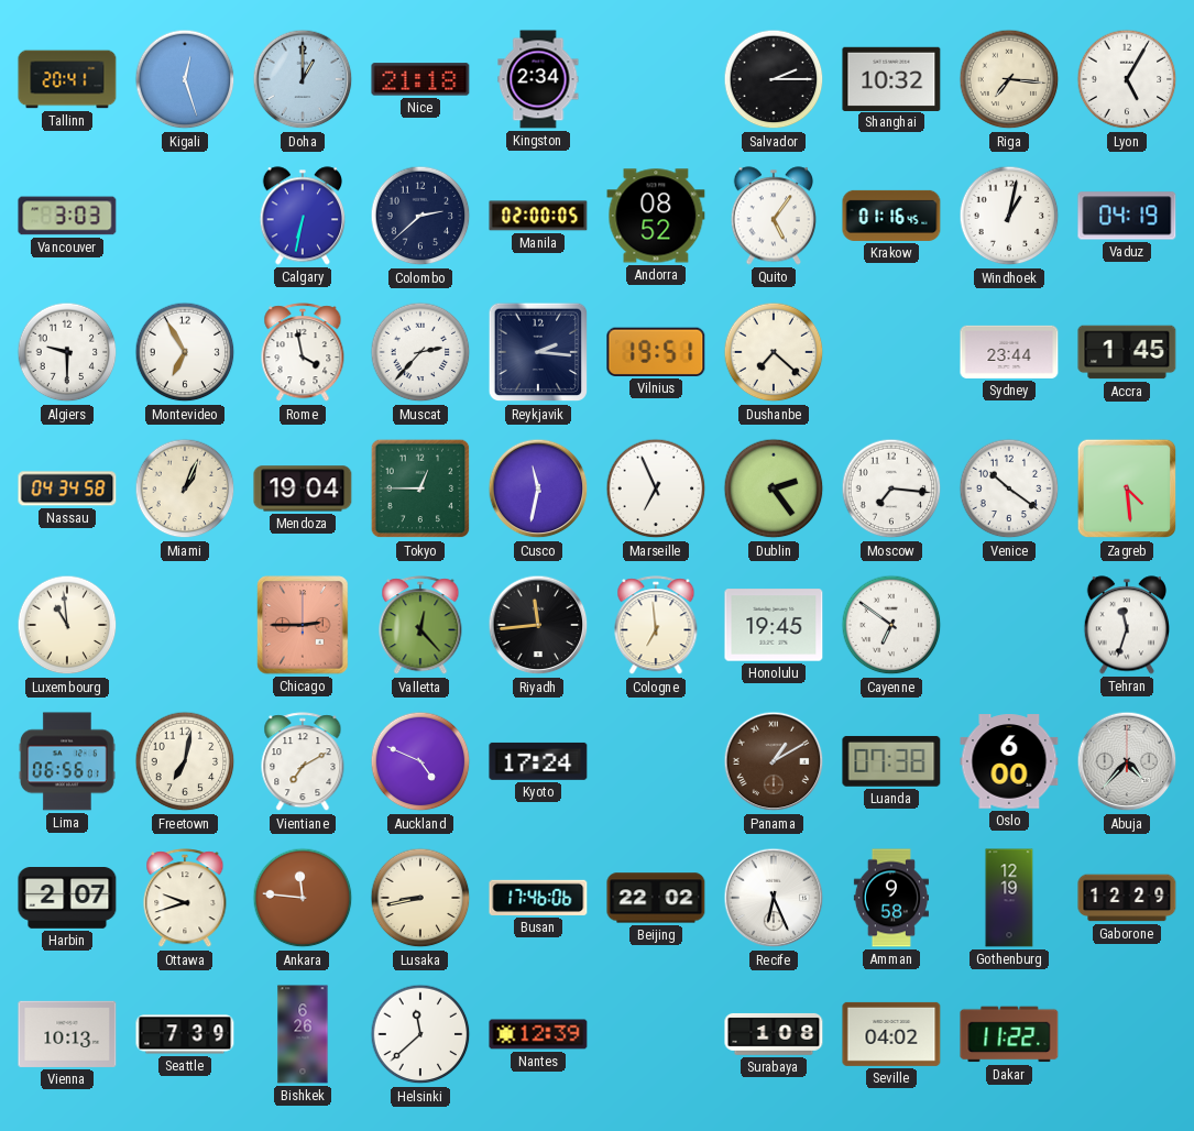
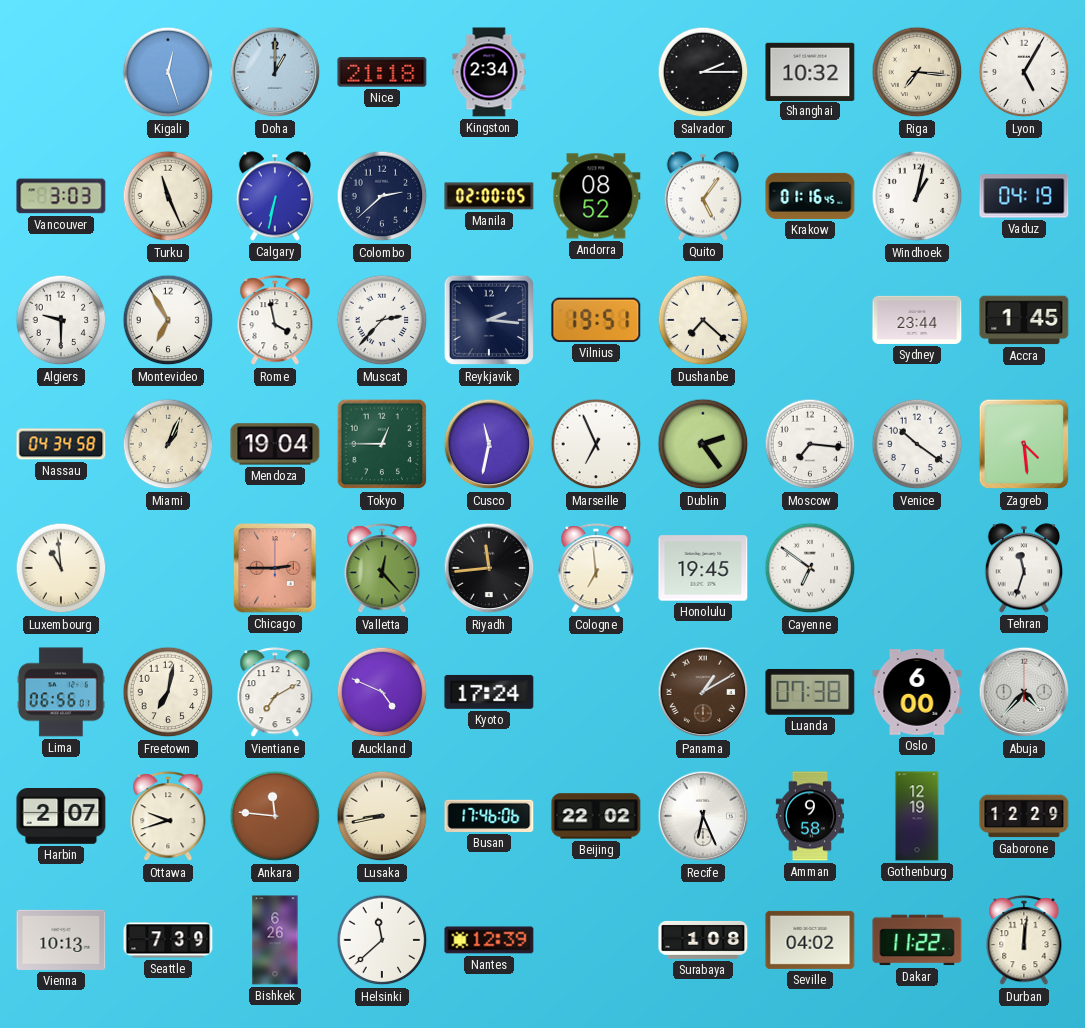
Tallinn: 20:41 -> none (67, 79)
Turku: none -> 11:26 (168, 196)
Durban: none -> 12:01 (1024, 941)
